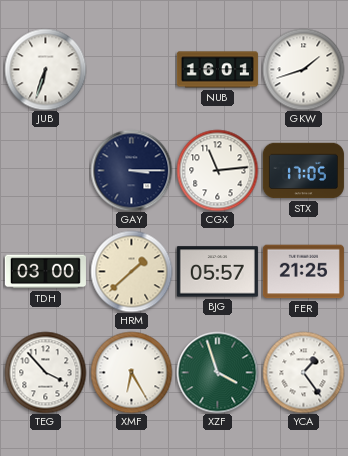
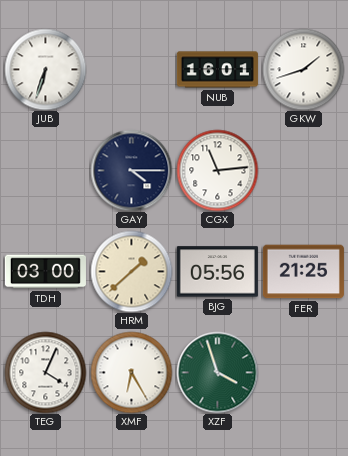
GAY: 3:15 -> 4:15 (131, 170)
STX: 17:05 -> none (303, 171)
BJG: 05:57 -> 05:56 (217, 272)
TEG: 3:53 -> 4:04 (45, 372)
YCA: 1:24 -> none (303, 372)
